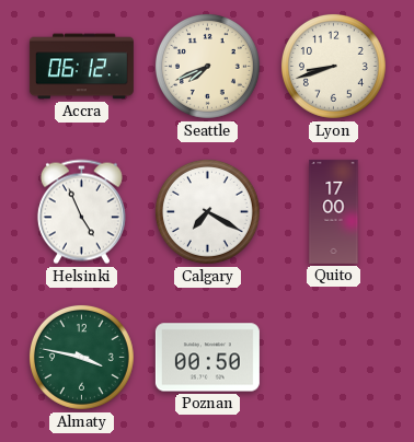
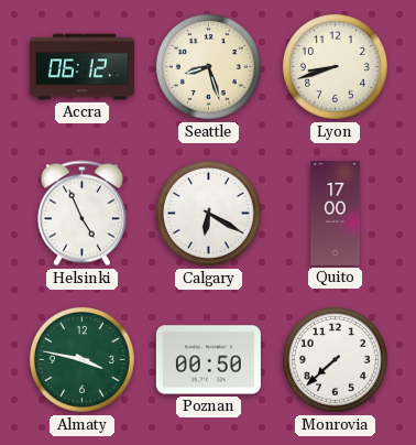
Seattle: 7:41 -> 8:27 (208, 66)
Calgary: 7:20 -> 6:20 (208, 213)
Monrovia: none -> 7:38 (335, 359)
